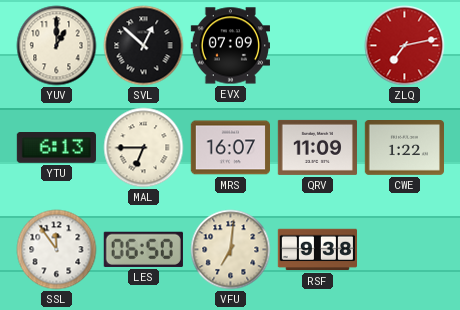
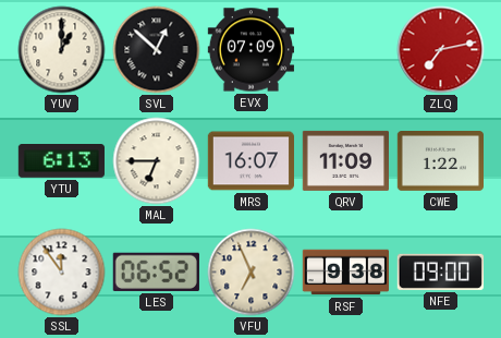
LES: 06:50 -> 06:52 (156, 271)
VFU: 7:01 -> 6:56 (252, 273)
NFE: none -> 09:00 (440, 271)
